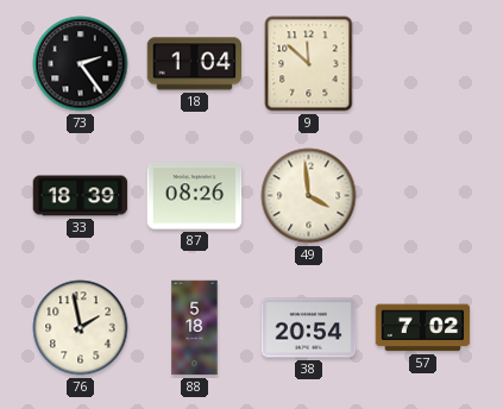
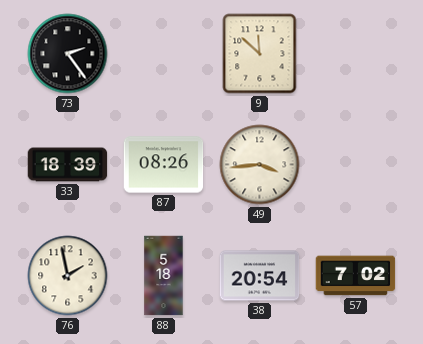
18: 1:04 -> none (195, 64)
49: 3:59 -> 3:44 (260, 165)
